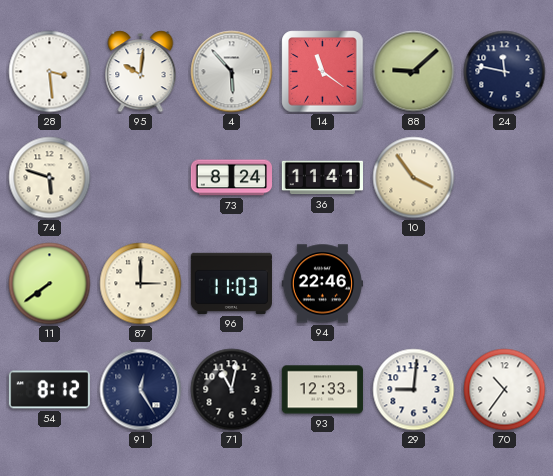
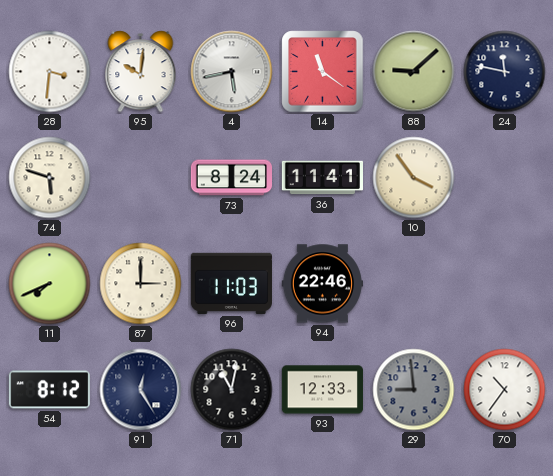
28: 3:29 -> 3:31 (50, 72)
4: 5:53 -> 5:43 (232, 72)
11: 7:39 -> 7:41 (50, 284)
29: 9:01 -> 8:59 (414, 390)
29 dial: white -> grey (414, 390)
